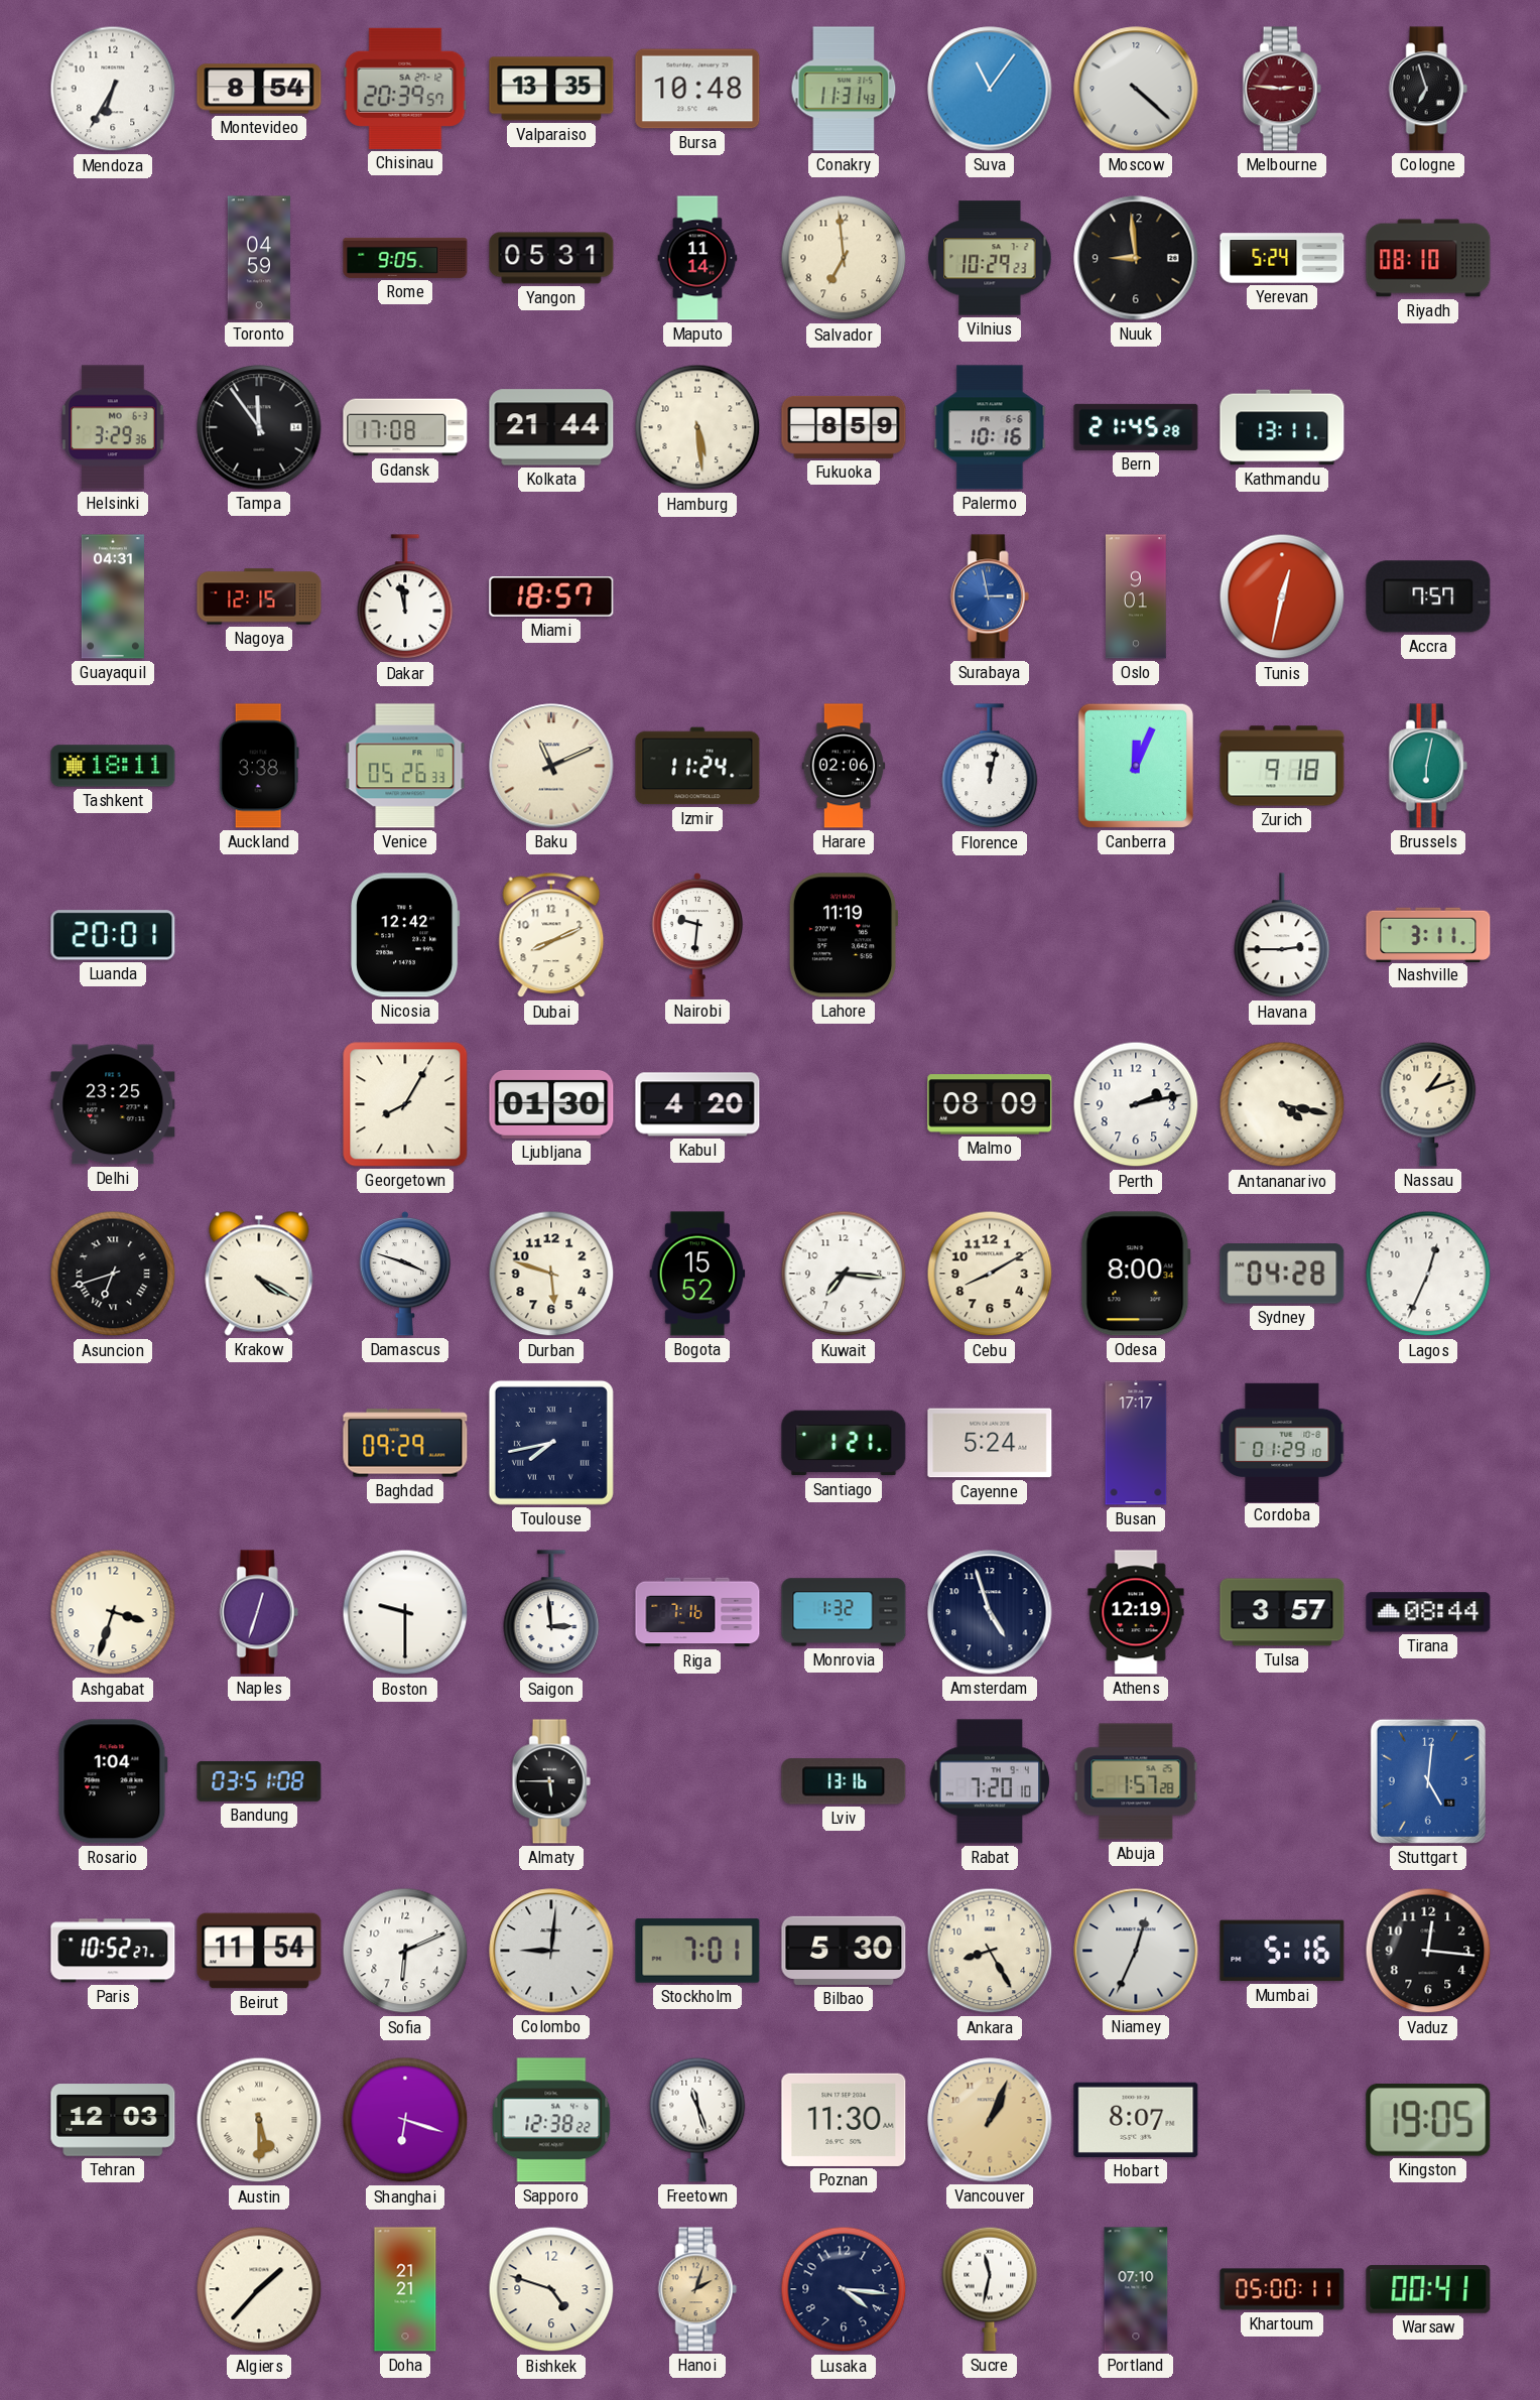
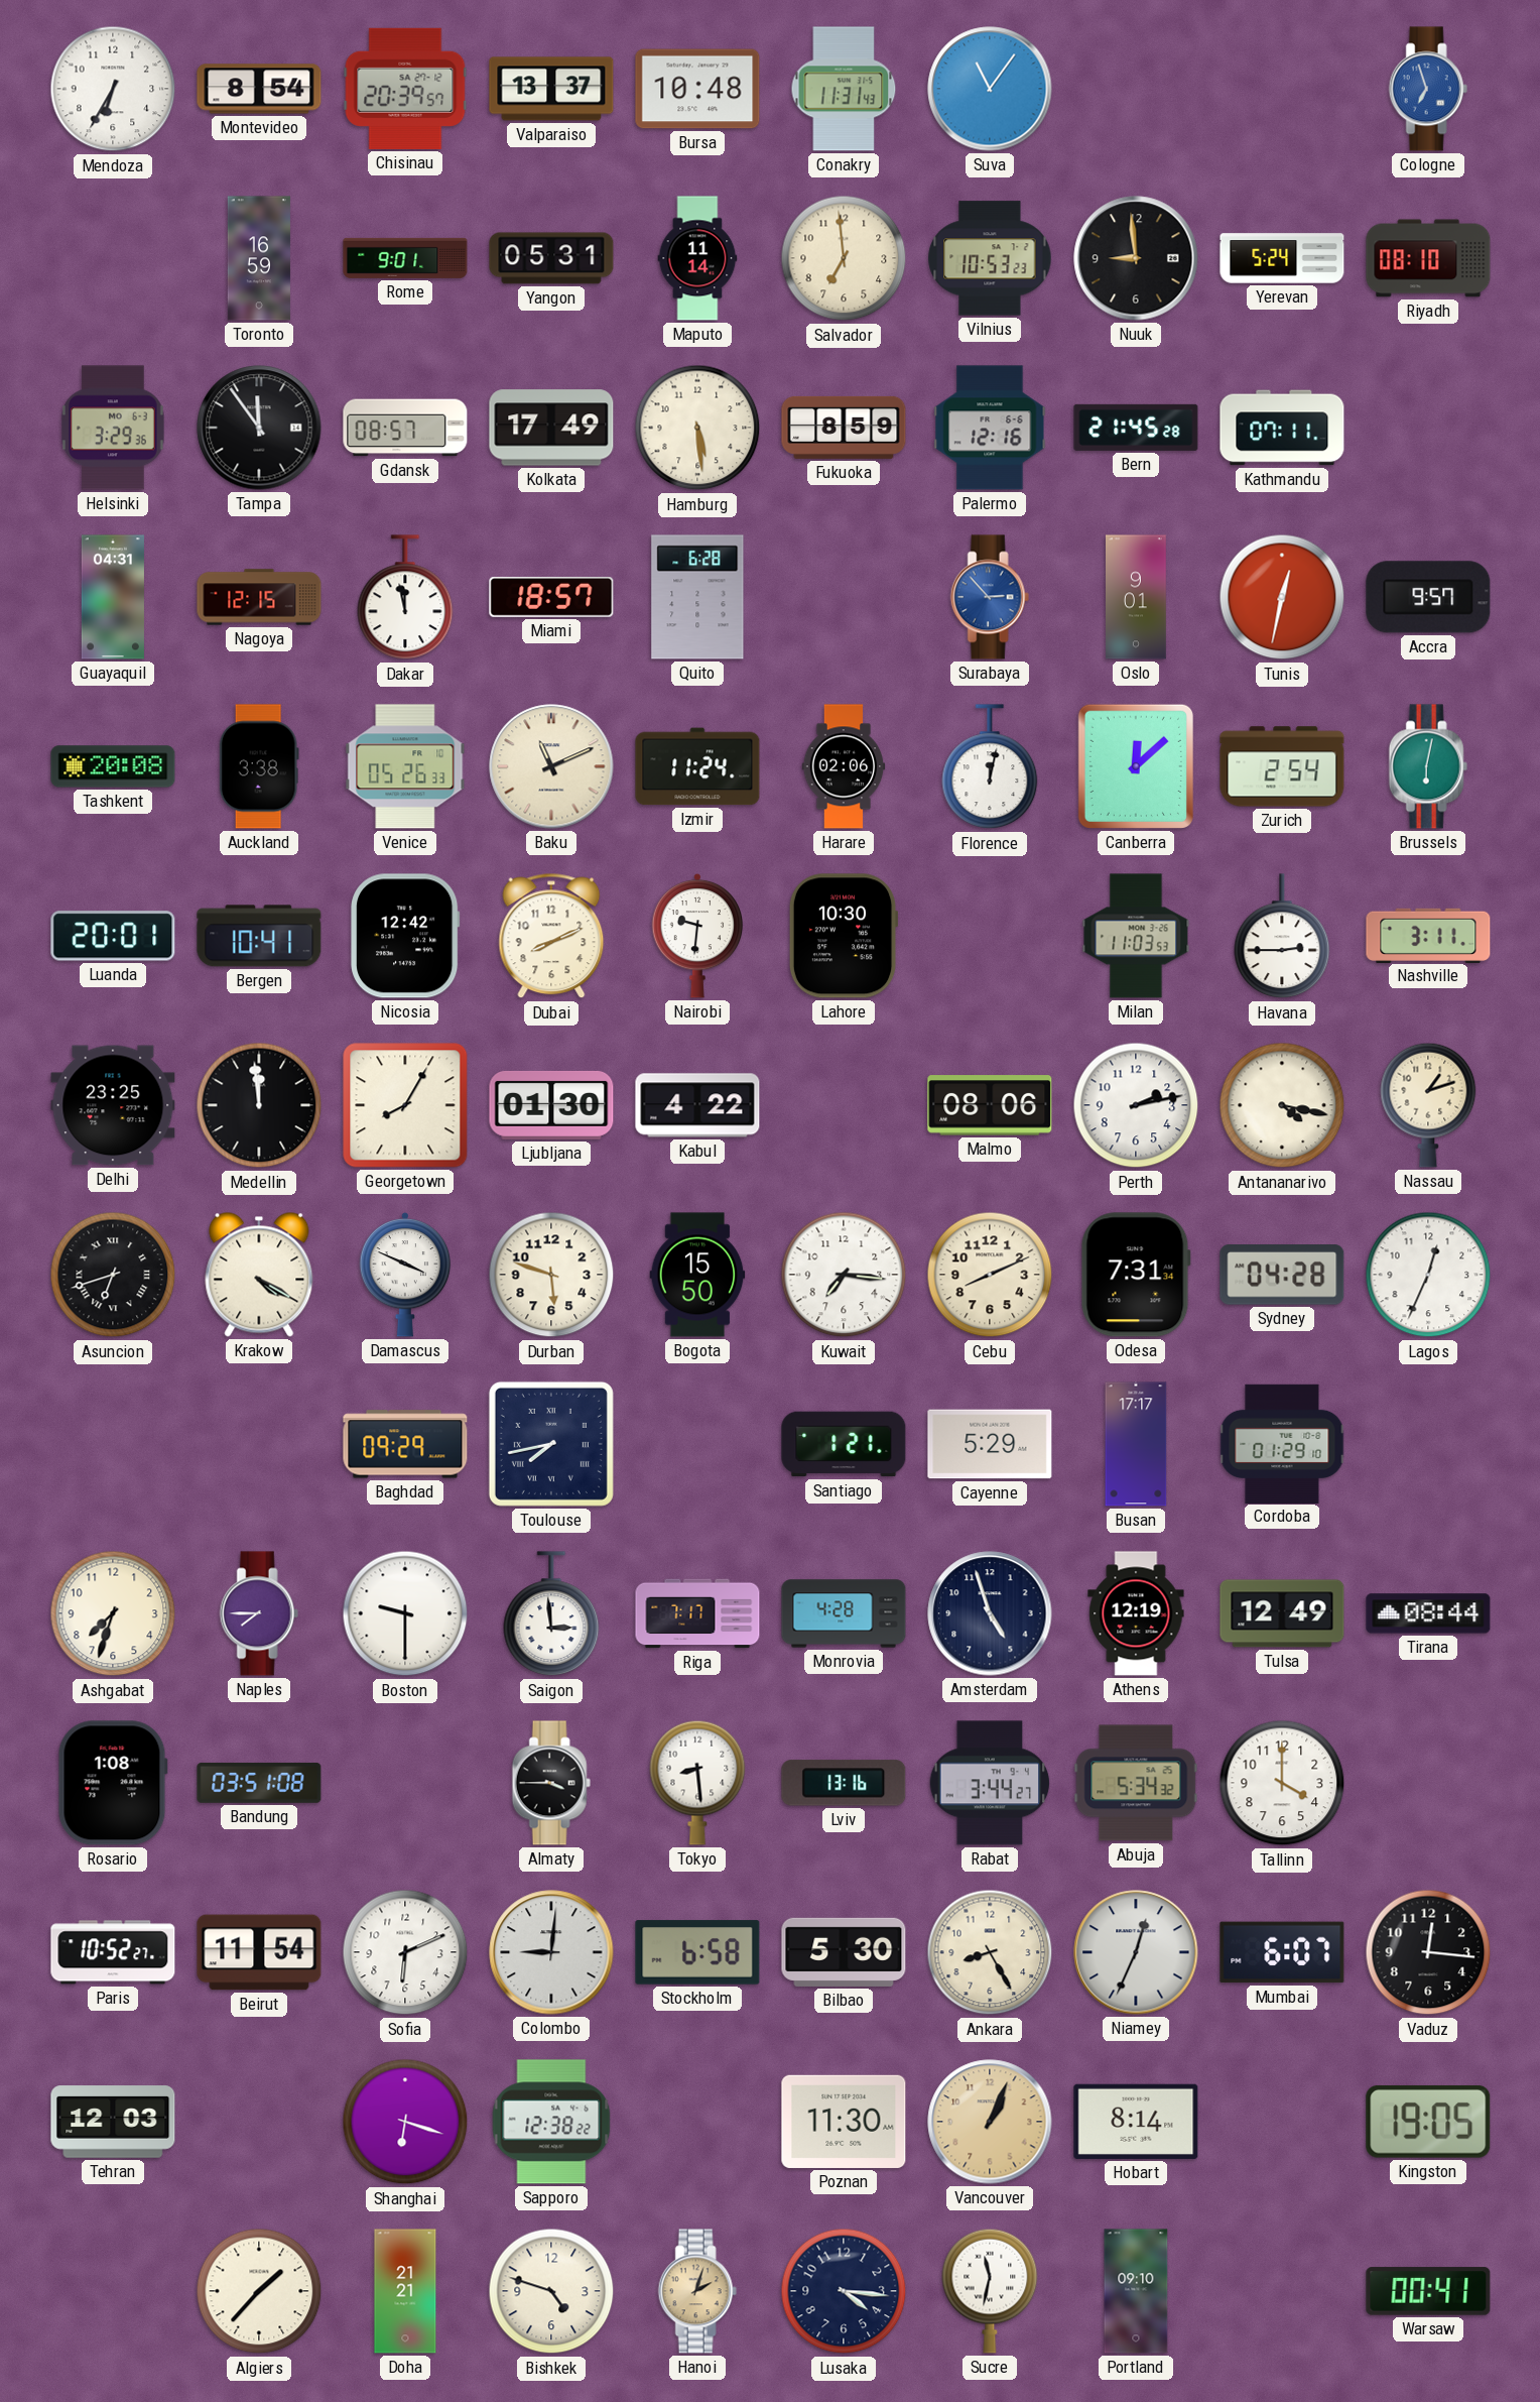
Valparaiso: 13:35 -> 13:37 (551, 89)
Moscow: 4:22 -> none (1136, 89)
Melbourne: 2:46 -> none (1282, 89)
Cologne dial: black -> blue (1428, 89)
Toronto: 04:59 -> 16:59 (259, 258)
Rome: 9:05 -> 9:01 (405, 258)
Vilnius: 10:29 -> 10:53 (990, 258)
Gdansk: 17:08 -> 08:57 (405, 428)
Kolkata: 21:44 -> 17:49 (551, 428)
Palermo: 10:16 -> 12:16 (990, 428)
Kathmandu: 13:11 -> 07:11 (1282, 428)
Quito: none -> 6:28 (697, 597)
Surabaya: 2:58 -> 2:53 (990, 597)
Accra: 7:57 -> 9:57 (1428, 597)
Tashkent: 18:11 -> 20:08 (113, 766)
Canberra: 12:04 -> 12:08 (1136, 766)
Zurich: 9:18 -> 2:54 (1282, 766)
Bergen: none -> 10:41 (259, 936)
Lahore: 11:19 -> 10:30 (844, 936)
Milan: none -> 11:03 (1136, 936)
Medellin: none -> 11:59 (259, 1105)
Kabul: 4:20 -> 4:22 (697, 1105)
Malmo: 08:09 -> 08:06 (990, 1105)
Damascus: 3:48 -> 3:49 (405, 1275)
Bogota: 15:52 -> 15:50 (697, 1275)
Cebu: 8:10 -> 8:11 (990, 1275)
Odesa: 8:00 -> 7:31 (1136, 1275)
Cayenne: 5:24 -> 5:29 (990, 1444)
Ashgabat: 3:33 -> 7:33 (113, 1613)
Naples: 12:33 -> 7:45 (259, 1613)
Riga: 7:16 -> 7:17 (697, 1613)
Monrovia: 1:32 -> 4:28 (844, 1613)
Tulsa: 3:57 -> 12:49 (1282, 1613)
Rosario: 1:04 -> 1:08 (113, 1783)
Almaty: 5:45 -> 3:45 (551, 1783)
Tokyo: none -> 8:29 (697, 1783)
Rabat: 7:20 -> 3:44 (990, 1783)
Abuja: 1:57 -> 5:34 (1136, 1783)
Tallinn: none -> 4:00 (1282, 1783)
Stuttgart: 5:01 -> none (1428, 1781)
Stockholm: 7:01 -> 6:58 (697, 1952)
Mumbai: 5:16 -> 6:07 (1282, 1952)
Austin: 5:30 -> none (259, 2120)
Freetown: 11:27 -> none (697, 2120)
Hobart: 8:07 -> 8:14 (1136, 2122)
Portland: 07:10 -> 09:10 (1136, 2291)
Khartoum: 05:00 -> none (1282, 2289)
